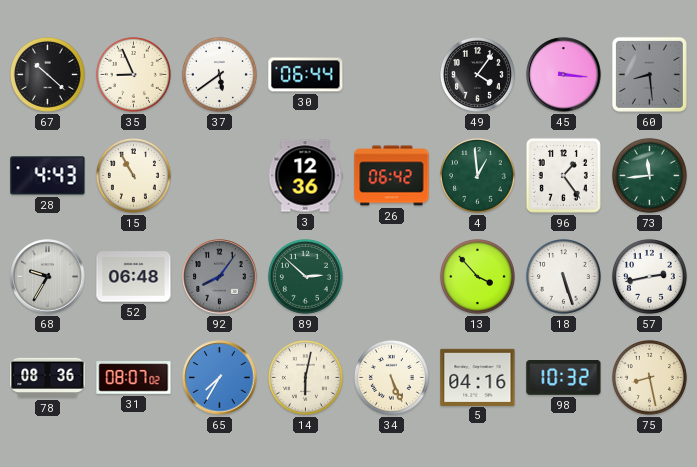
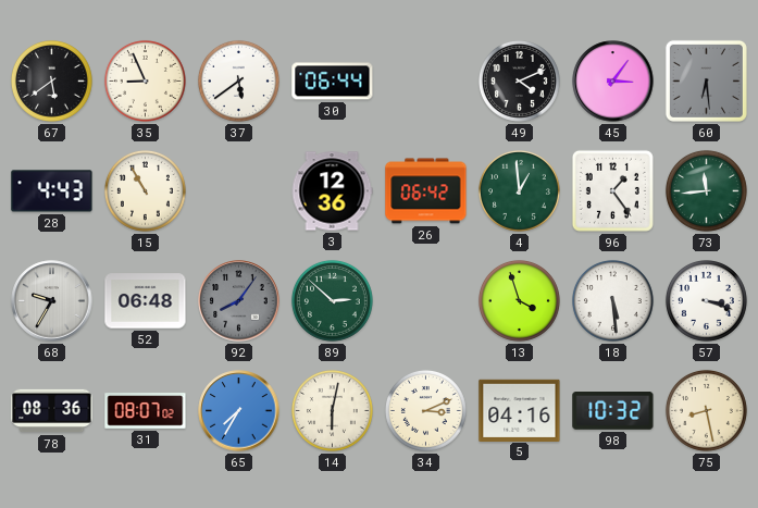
67: 10:22 -> 5:39 (51, 80)
49: 4:06 -> 4:11 (519, 80)
45: 3:16 -> 3:06 (613, 82)
60: 8:29 -> 6:29 (706, 80)
13: 3:53 -> 3:57 (519, 300)
18: 5:27 -> 5:29 (612, 300)
57: 2:43 -> 3:18 (706, 300)
34: 5:26 -> 3:11 (425, 410)
